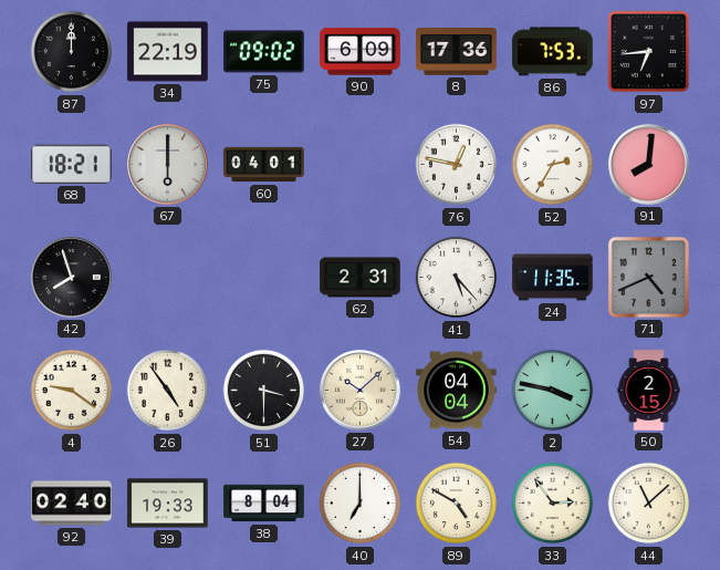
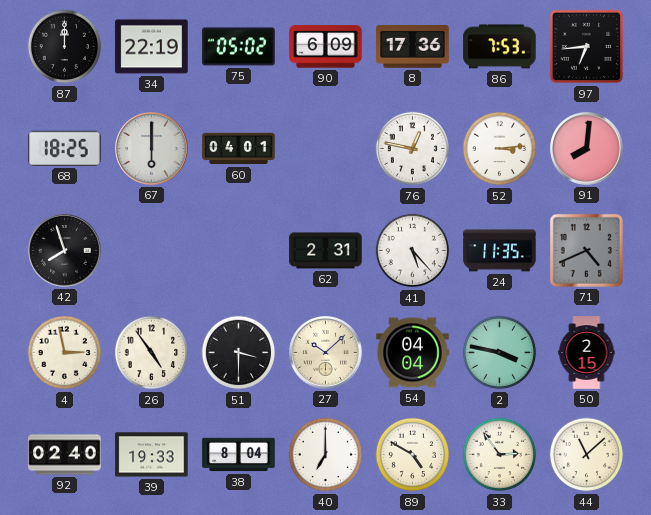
75: 09:02 -> 05:02 (239, 47)
68: 18:21 -> 18:25 (65, 148)
52: 2:35 -> 3:14 (500, 149)
4: 9:21 -> 2:58 (65, 353)
